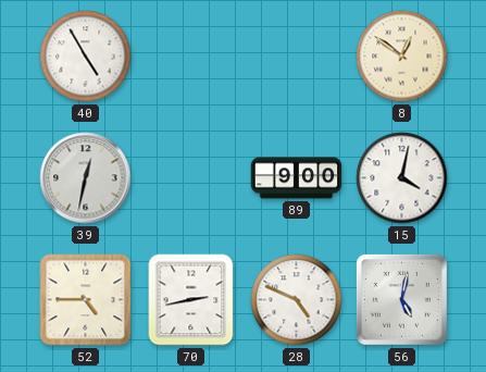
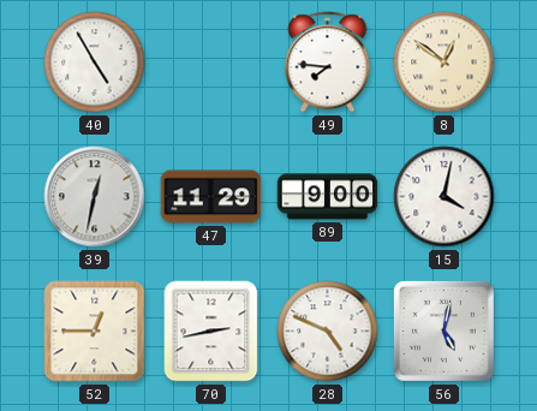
49: none -> 7:46 (328, 62)
47: none -> 11:29 (211, 197)
52: 4:45 -> 12:45 (95, 332)
